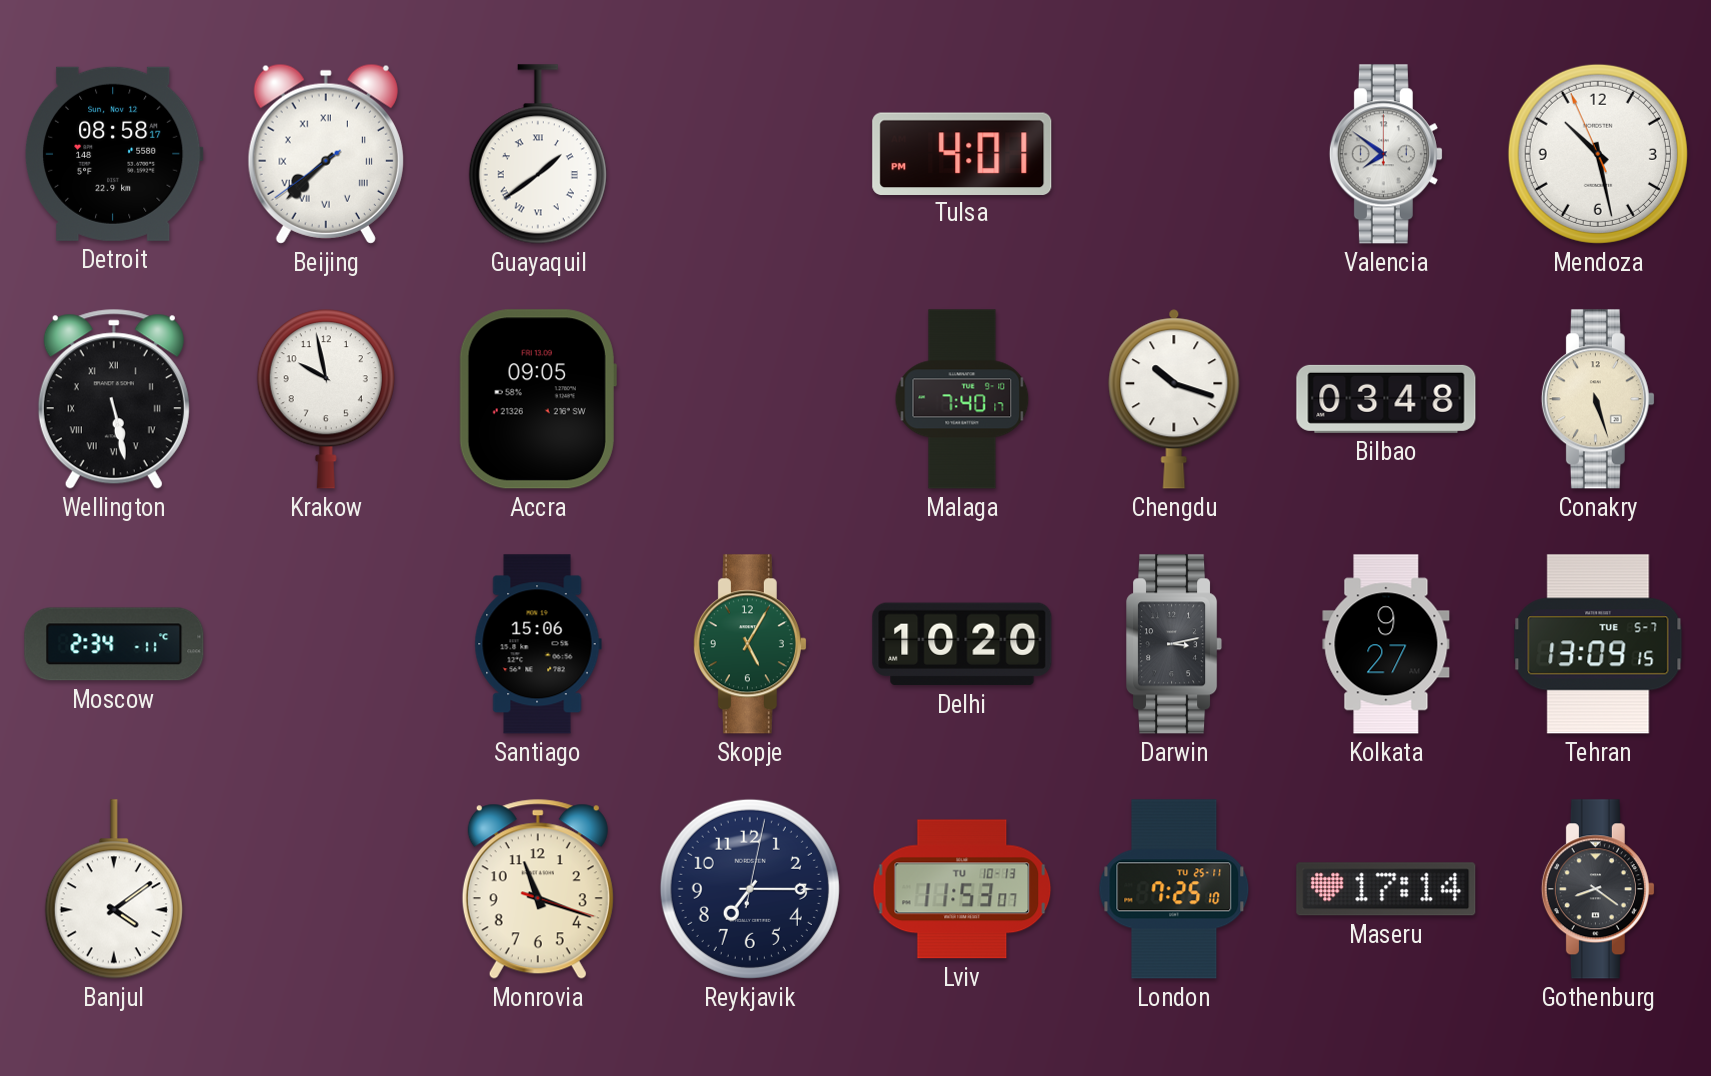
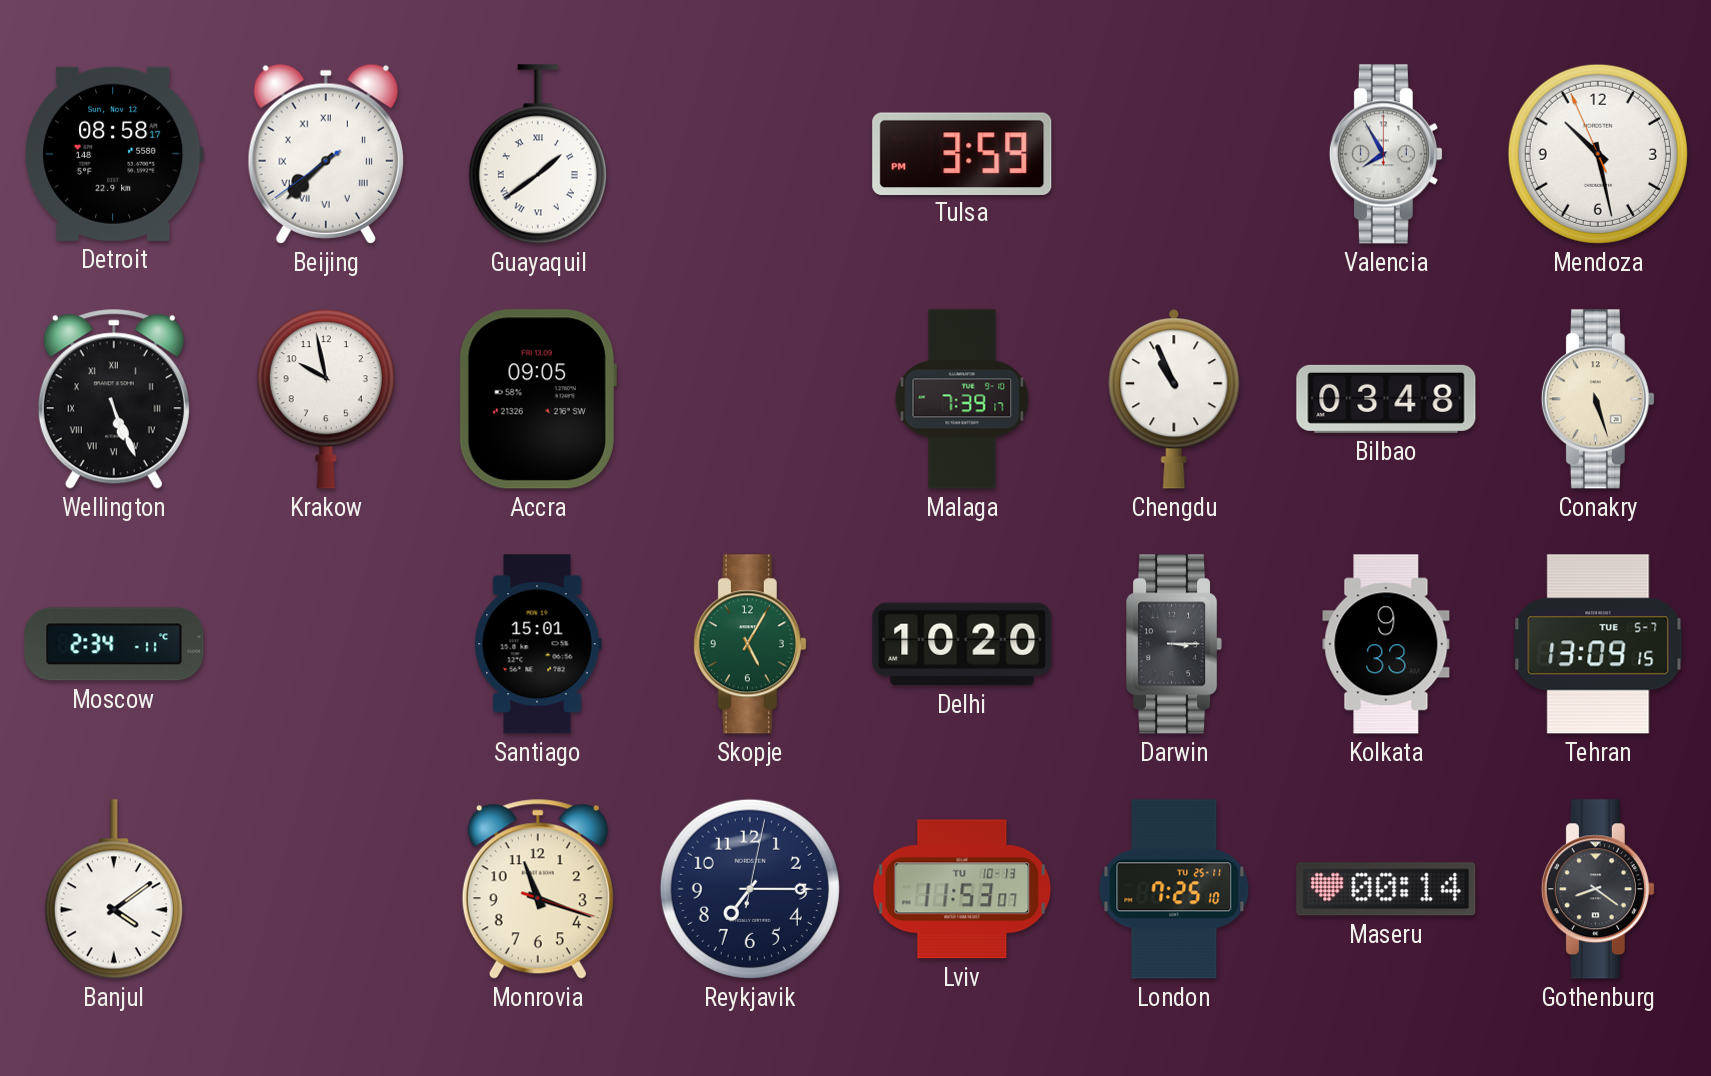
Tulsa: 4:01 -> 3:59 (962, 153)
Valencia: 7:51 -> 7:55 (1386, 154)
Wellington: 5:28 -> 5:26 (114, 399)
Malaga: 7:40 -> 7:39 (962, 399)
Chengdu: 10:18 -> 10:56 (1174, 399)
Santiago: 15:06 -> 15:01 (538, 644)
Darwin: 3:13 -> 3:15 (1175, 644)
Kolkata: 9:27 -> 9:33 (1386, 644)
Maseru: 17:14 -> 00:14 (1386, 889)
